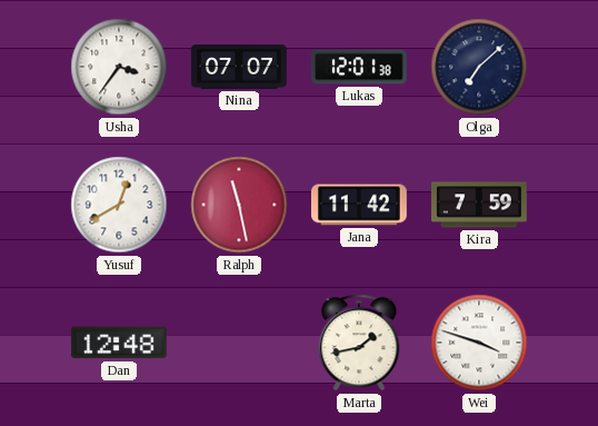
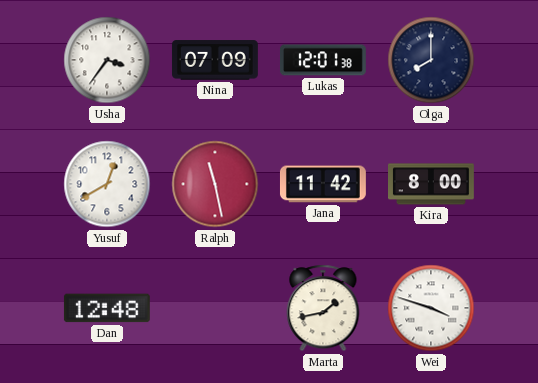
Nina: 07:07 -> 07:09 (215, 60)
Olga: 7:08 -> 8:00 (431, 60)
Kira: 7:59 -> 8:00 (432, 184)
